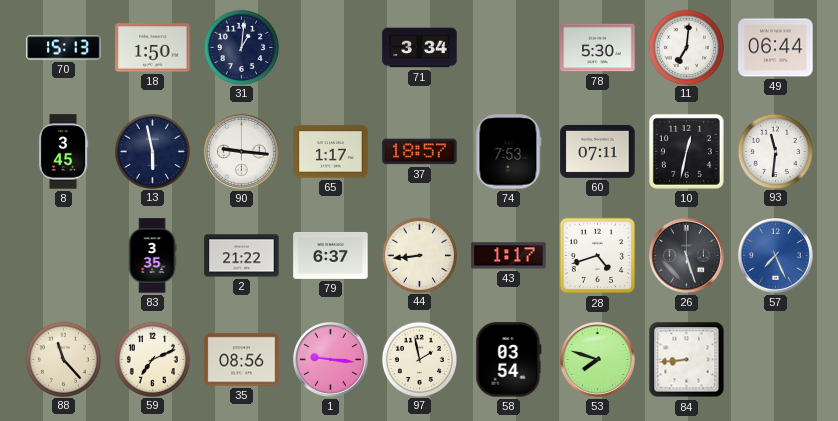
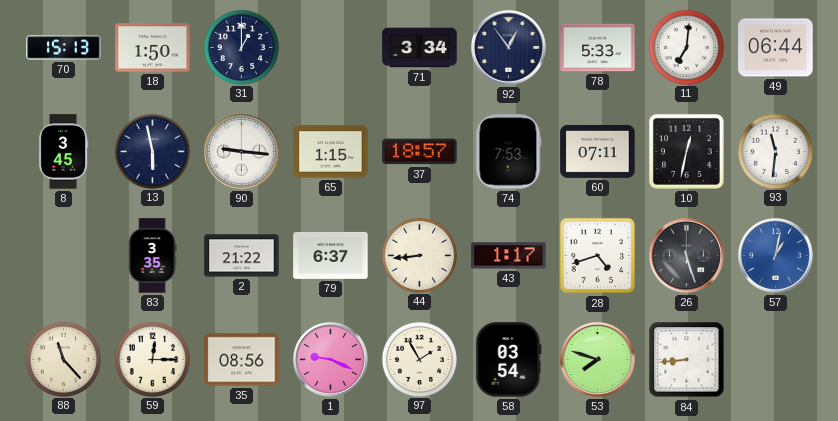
31: 1:01 -> 1:00 (241, 47)
92: none -> 12:54 (509, 48)
78: 5:30 -> 5:33 (598, 48)
65: 1:17 -> 1:15 (331, 152)
57: 7:26 -> 1:02 (776, 256)
59: 7:11 -> 12:15 (152, 359)
1: 9:16 -> 9:19 (331, 360)
97: 1:58 -> 1:55 (419, 359)
